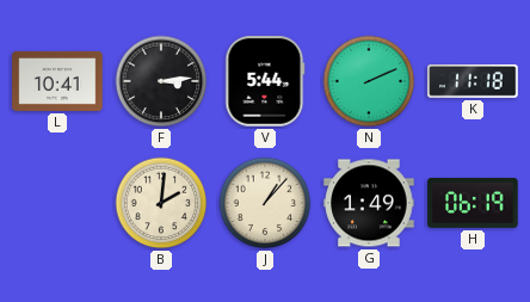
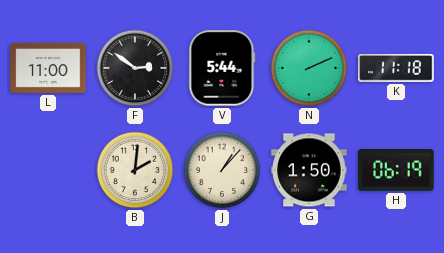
L: 10:41 -> 11:00 (48, 68)
F: 3:14 -> 2:51 (135, 68)
G: 1:49 -> 1:50 (309, 170)
